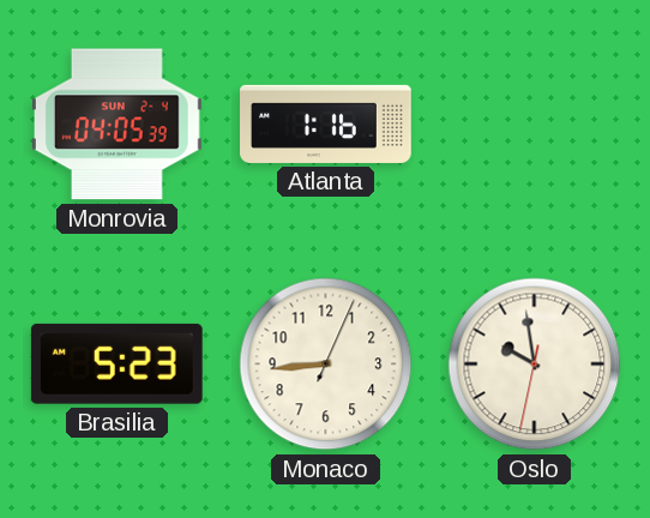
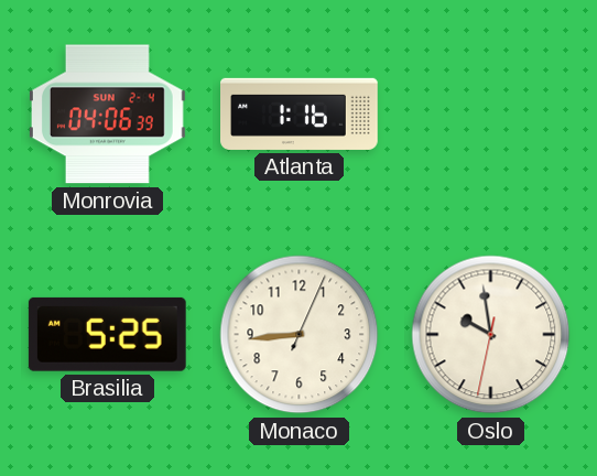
Monrovia: 04:05 -> 04:06 (107, 115)
Brasilia: 5:23 -> 5:25 (107, 334)
